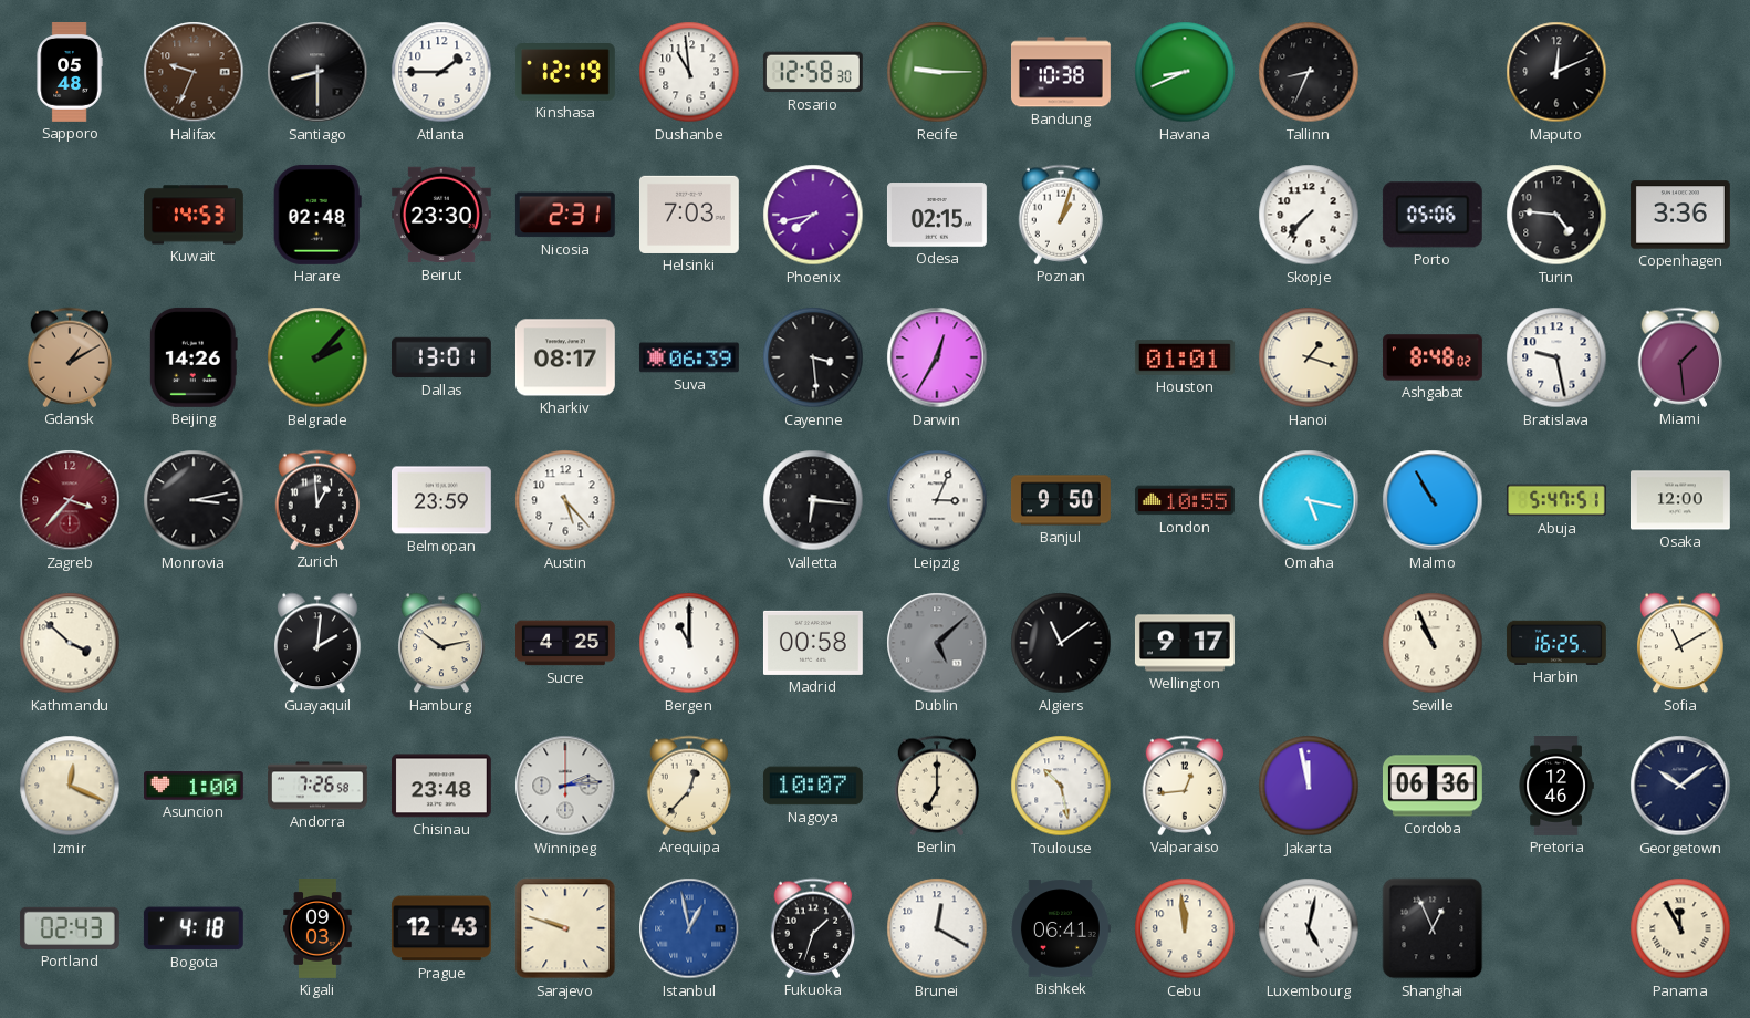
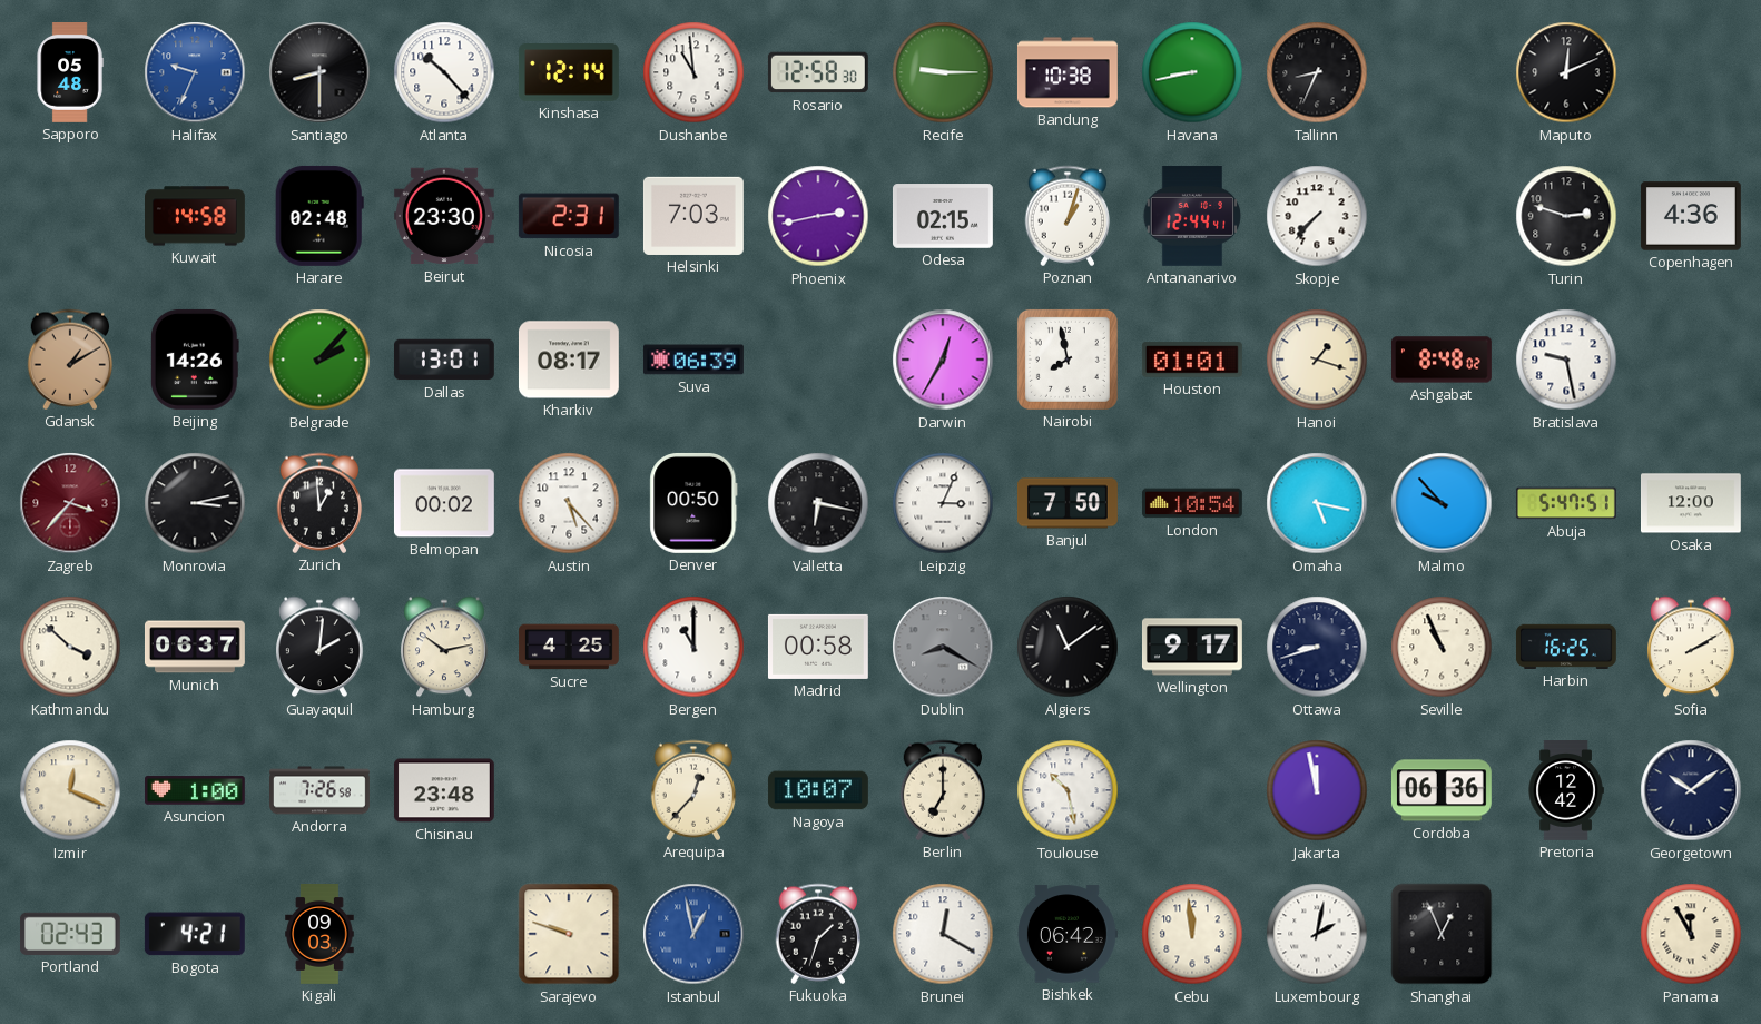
Halifax dial: brown -> blue (195, 72)
Atlanta: 1:45 -> 10:23 (444, 72)
Kinshasa: 12:19 -> 12:14 (569, 73)
Havana: 8:41 -> 8:43 (1192, 72)
Kuwait: 14:53 -> 14:58 (196, 216)
Phoenix: 7:43 -> 2:43 (818, 216)
Antananarivo: none -> 12:44 (1192, 216)
Porto: 05:06 -> none (1433, 215)
Turin: 4:46 -> 2:48 (1566, 216)
Copenhagen: 3:36 -> 4:36 (1691, 216)
Cayenne: 3:29 -> none (813, 357)
Nairobi: none -> 7:58 (1068, 360)
Miami: 1:29 -> none (1680, 357)
Belmopan: 23:59 -> 00:02 (444, 503)
Denver: none -> 00:50 (693, 503)
Valletta: 6:16 -> 6:17 (818, 503)
Banjul: 9:50 -> 7:50 (1068, 503)
London: 10:55 -> 10:54 (1192, 503)
Malmo: 10:55 -> 9:53 (1442, 503)
Munich: none -> 06:37 (195, 647)
Dublin: 5:08 -> 8:20 (943, 647)
Ottawa: none -> 8:42 (1317, 647)
Sofia: 11:10 -> 2:10 (1692, 647)
Winnipeg: 2:14 -> none (565, 786)
Valparaiso: 12:44 -> none (1185, 786)
Pretoria: 12:46 -> 12:42 (1566, 791)
Bogota: 4:18 -> 4:21 (195, 934)
Prague: 12:43 -> none (441, 928)
Bishkek: 06:41 -> 06:42 (1068, 934)
Luxembourg: 5:02 -> 2:02 (1317, 934)
